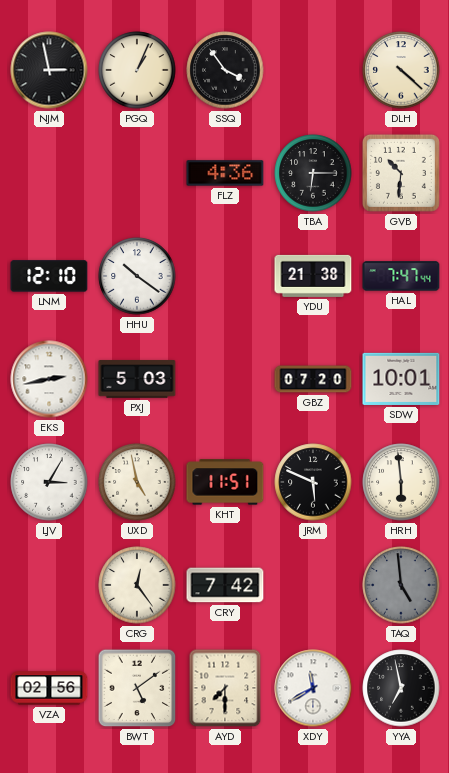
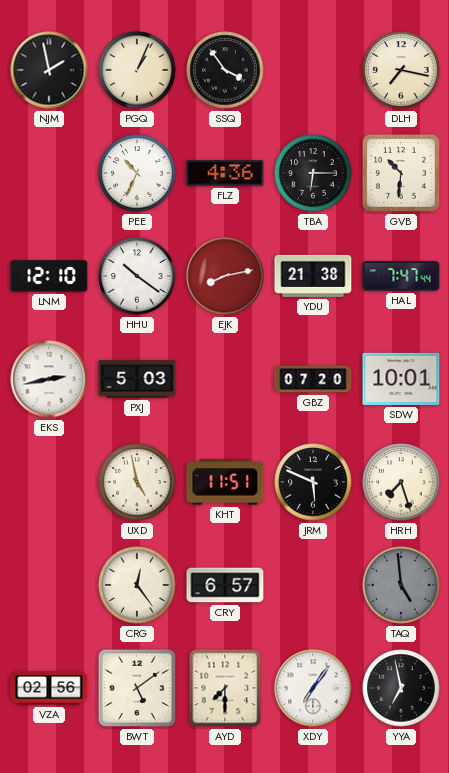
NJM: 2:58 -> 1:58 (49, 70)
DLH: 4:22 -> 7:17 (401, 70)
PEE: none -> 10:34 (137, 173)
EJK: none -> 8:13 (225, 276)
LJV: 3:05 -> none (49, 482)
HRH: 5:59 -> 7:27 (401, 482)
CRY: 7:42 -> 6:57 (225, 585)
XDY: 11:40 -> 7:06 (313, 688)
